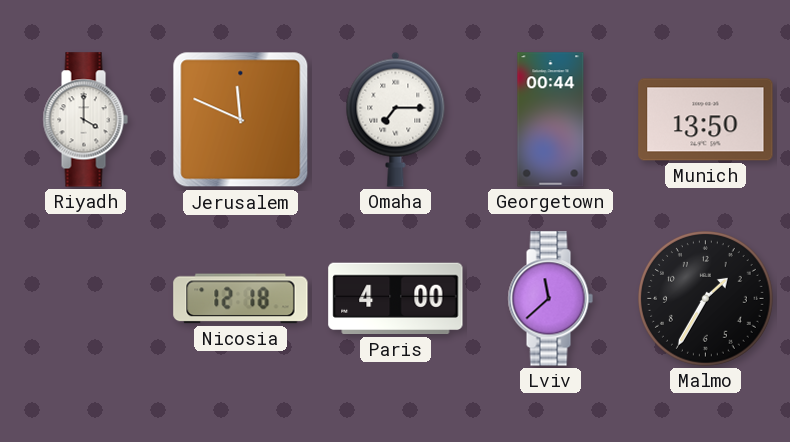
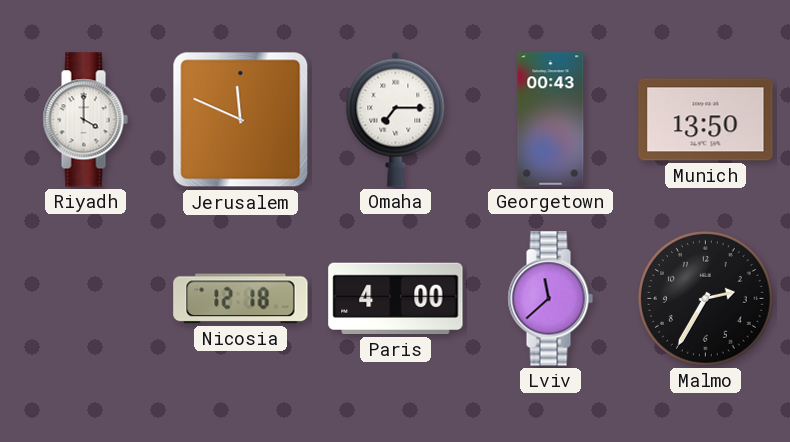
Georgetown: 00:44 -> 00:43 (551, 120)
Malmo: 1:35 -> 2:35 (706, 299)
